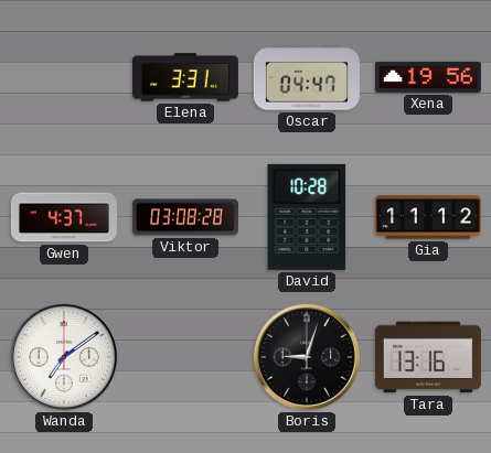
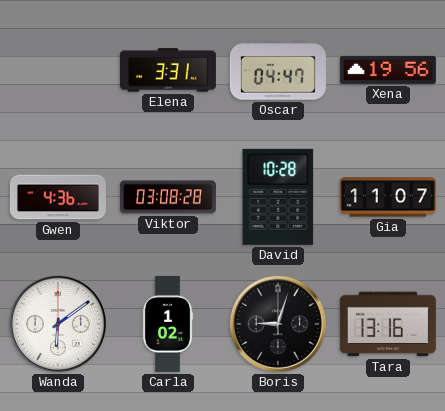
Gwen: 4:37 -> 4:36 (58, 197)
Gia: 11:12 -> 11:07 (388, 197)
Wanda: 7:09 -> 6:09 (58, 324)
Carla: none -> 1:02 (168, 324)
